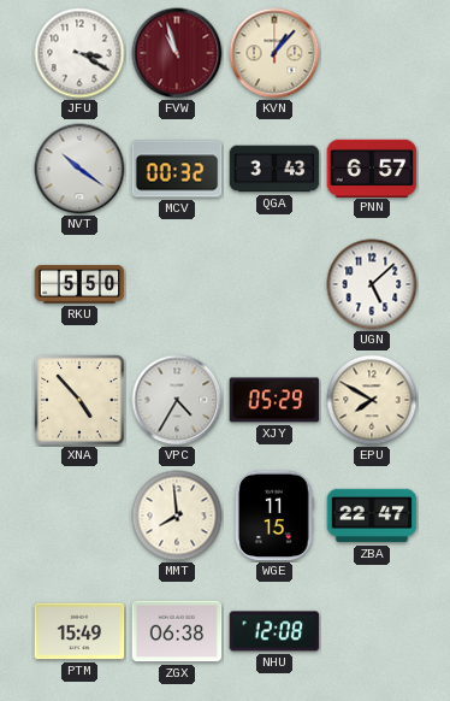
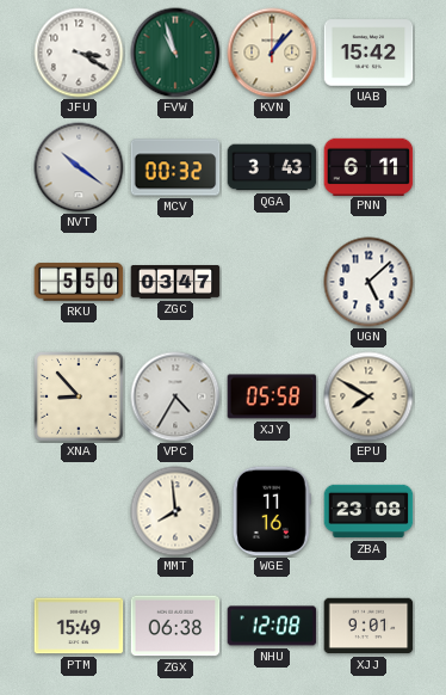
FVW dial: burgundy -> green (175, 53)
UAB: none -> 15:42 (368, 53)
PNN: 6:57 -> 6:11 (368, 166)
ZGC: none -> 03:47 (175, 283)
XNA: 4:53 -> 8:53 (79, 396)
XJY: 05:29 -> 05:58 (272, 396)
WGE: 11:15 -> 11:16 (272, 511)
ZBA: 22:47 -> 23:08 (368, 511)
XJJ: none -> 9:01 (368, 626)
